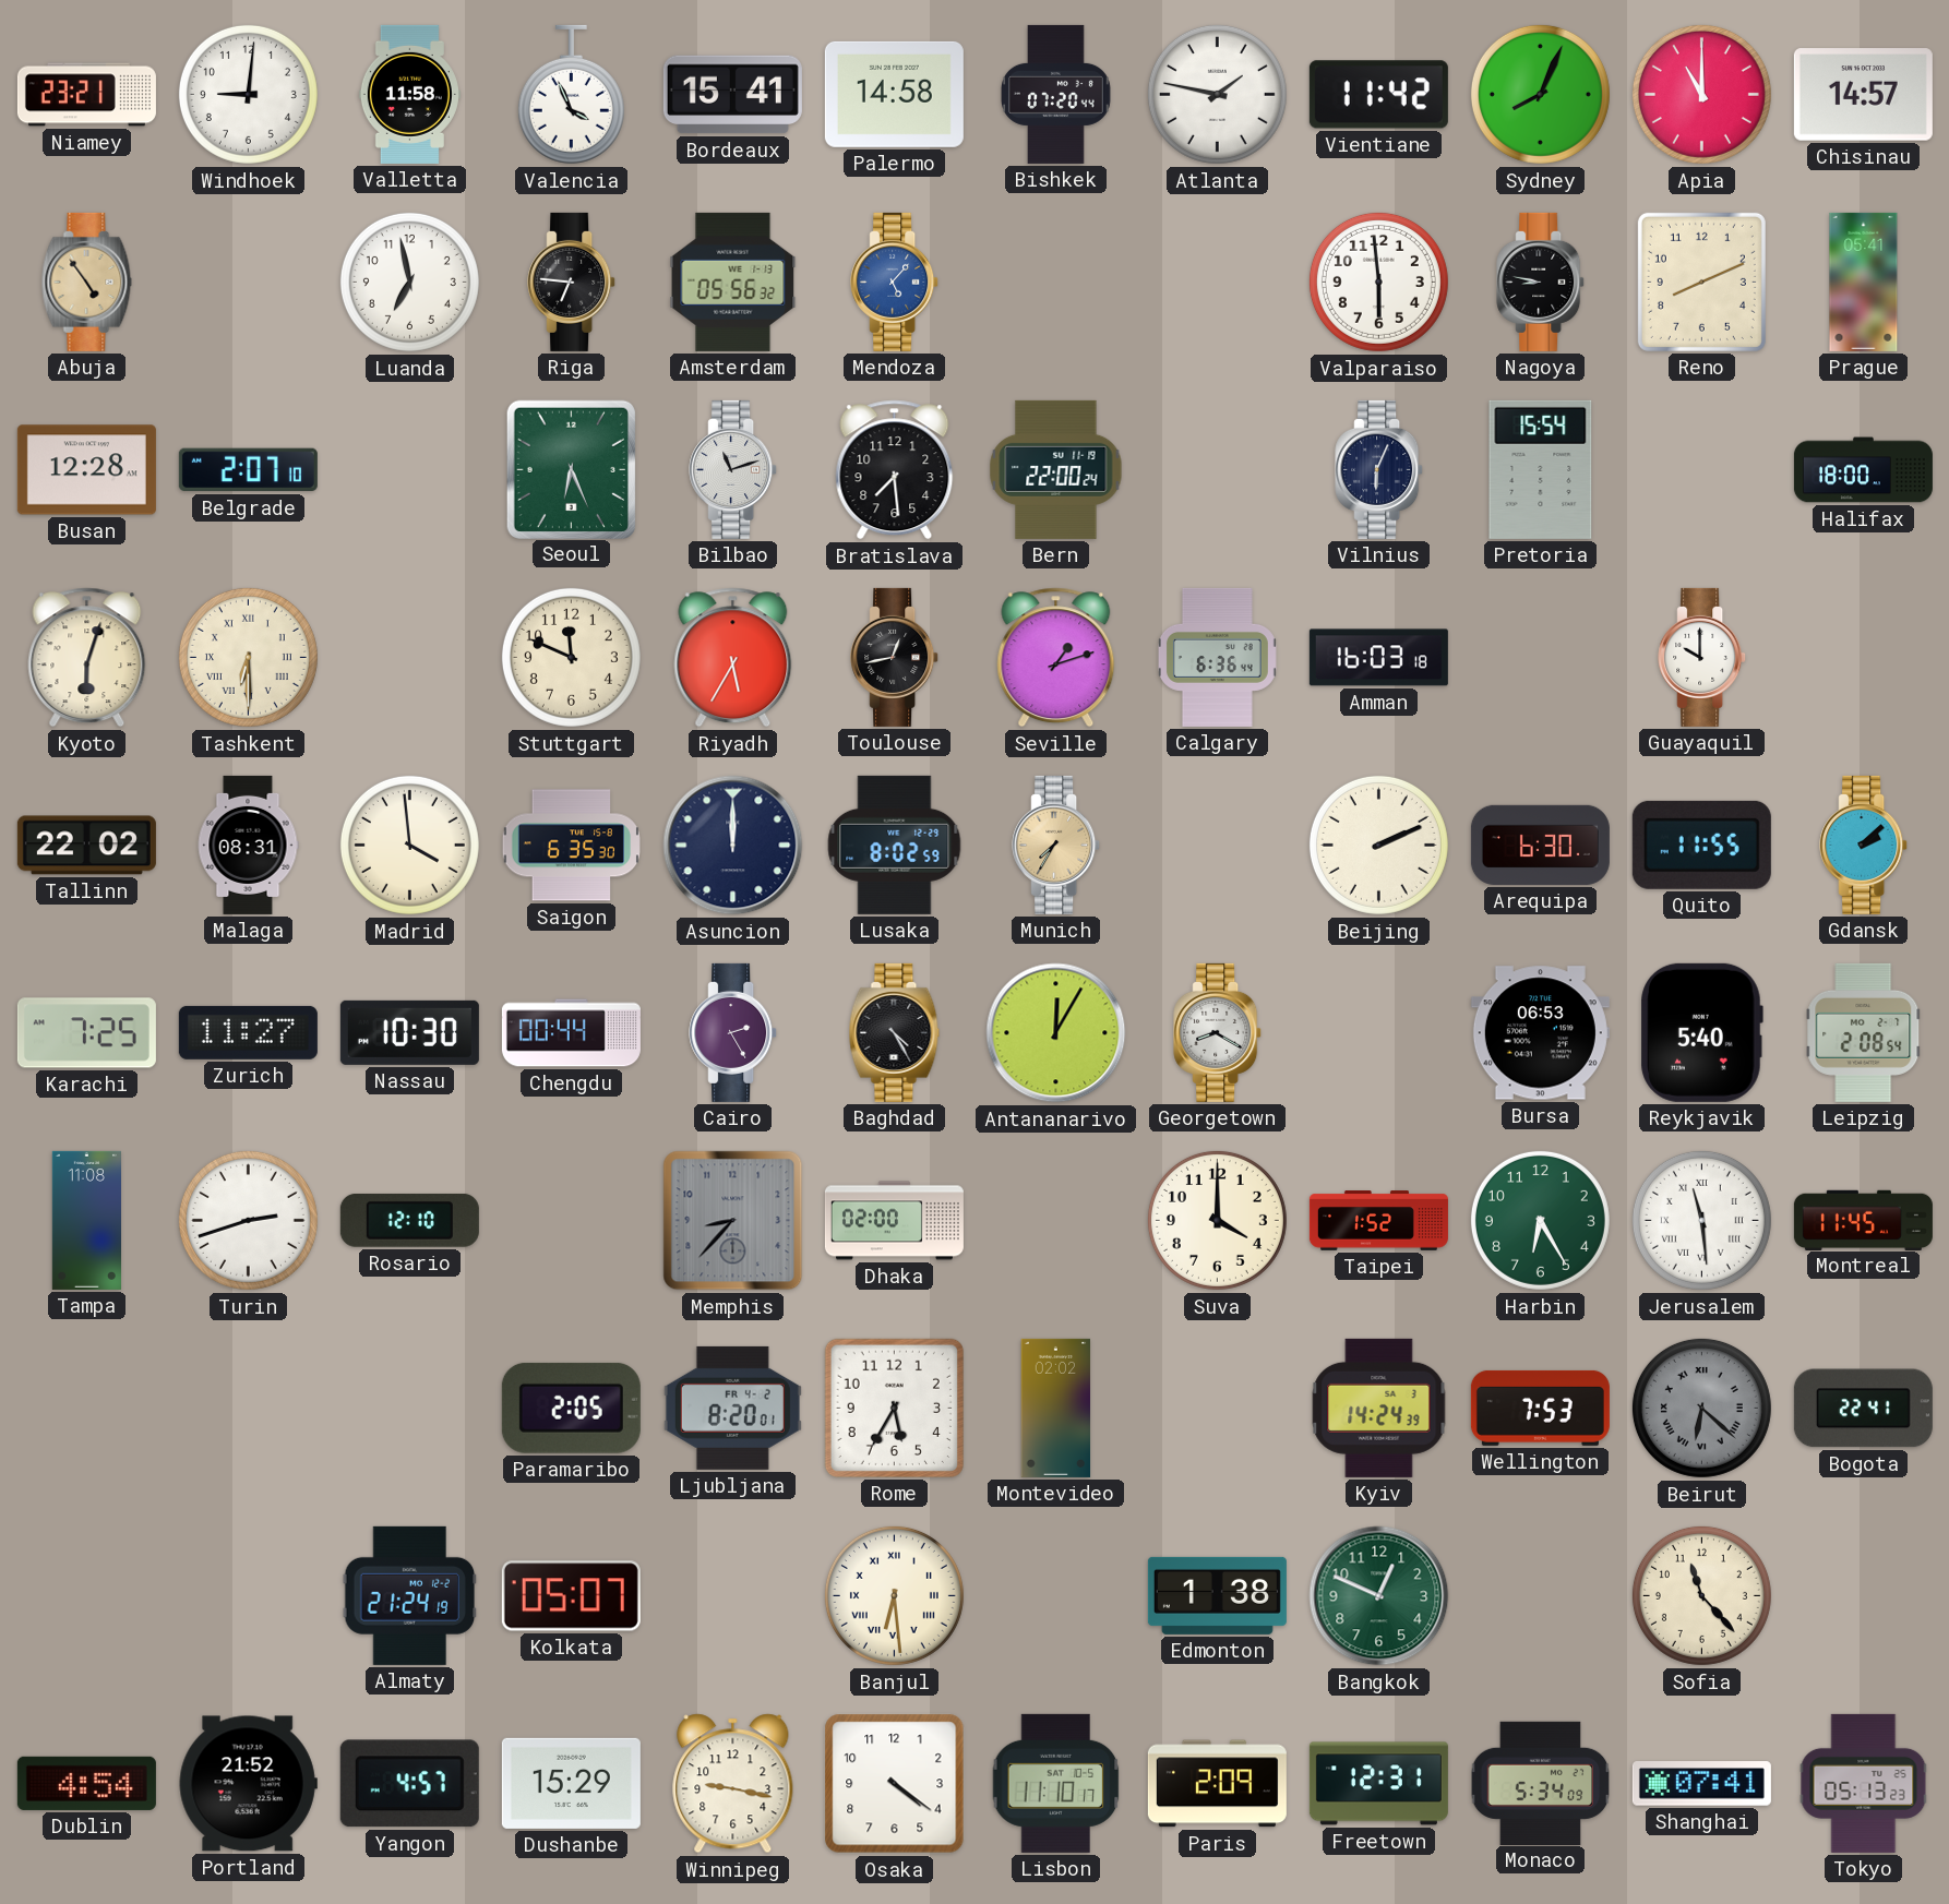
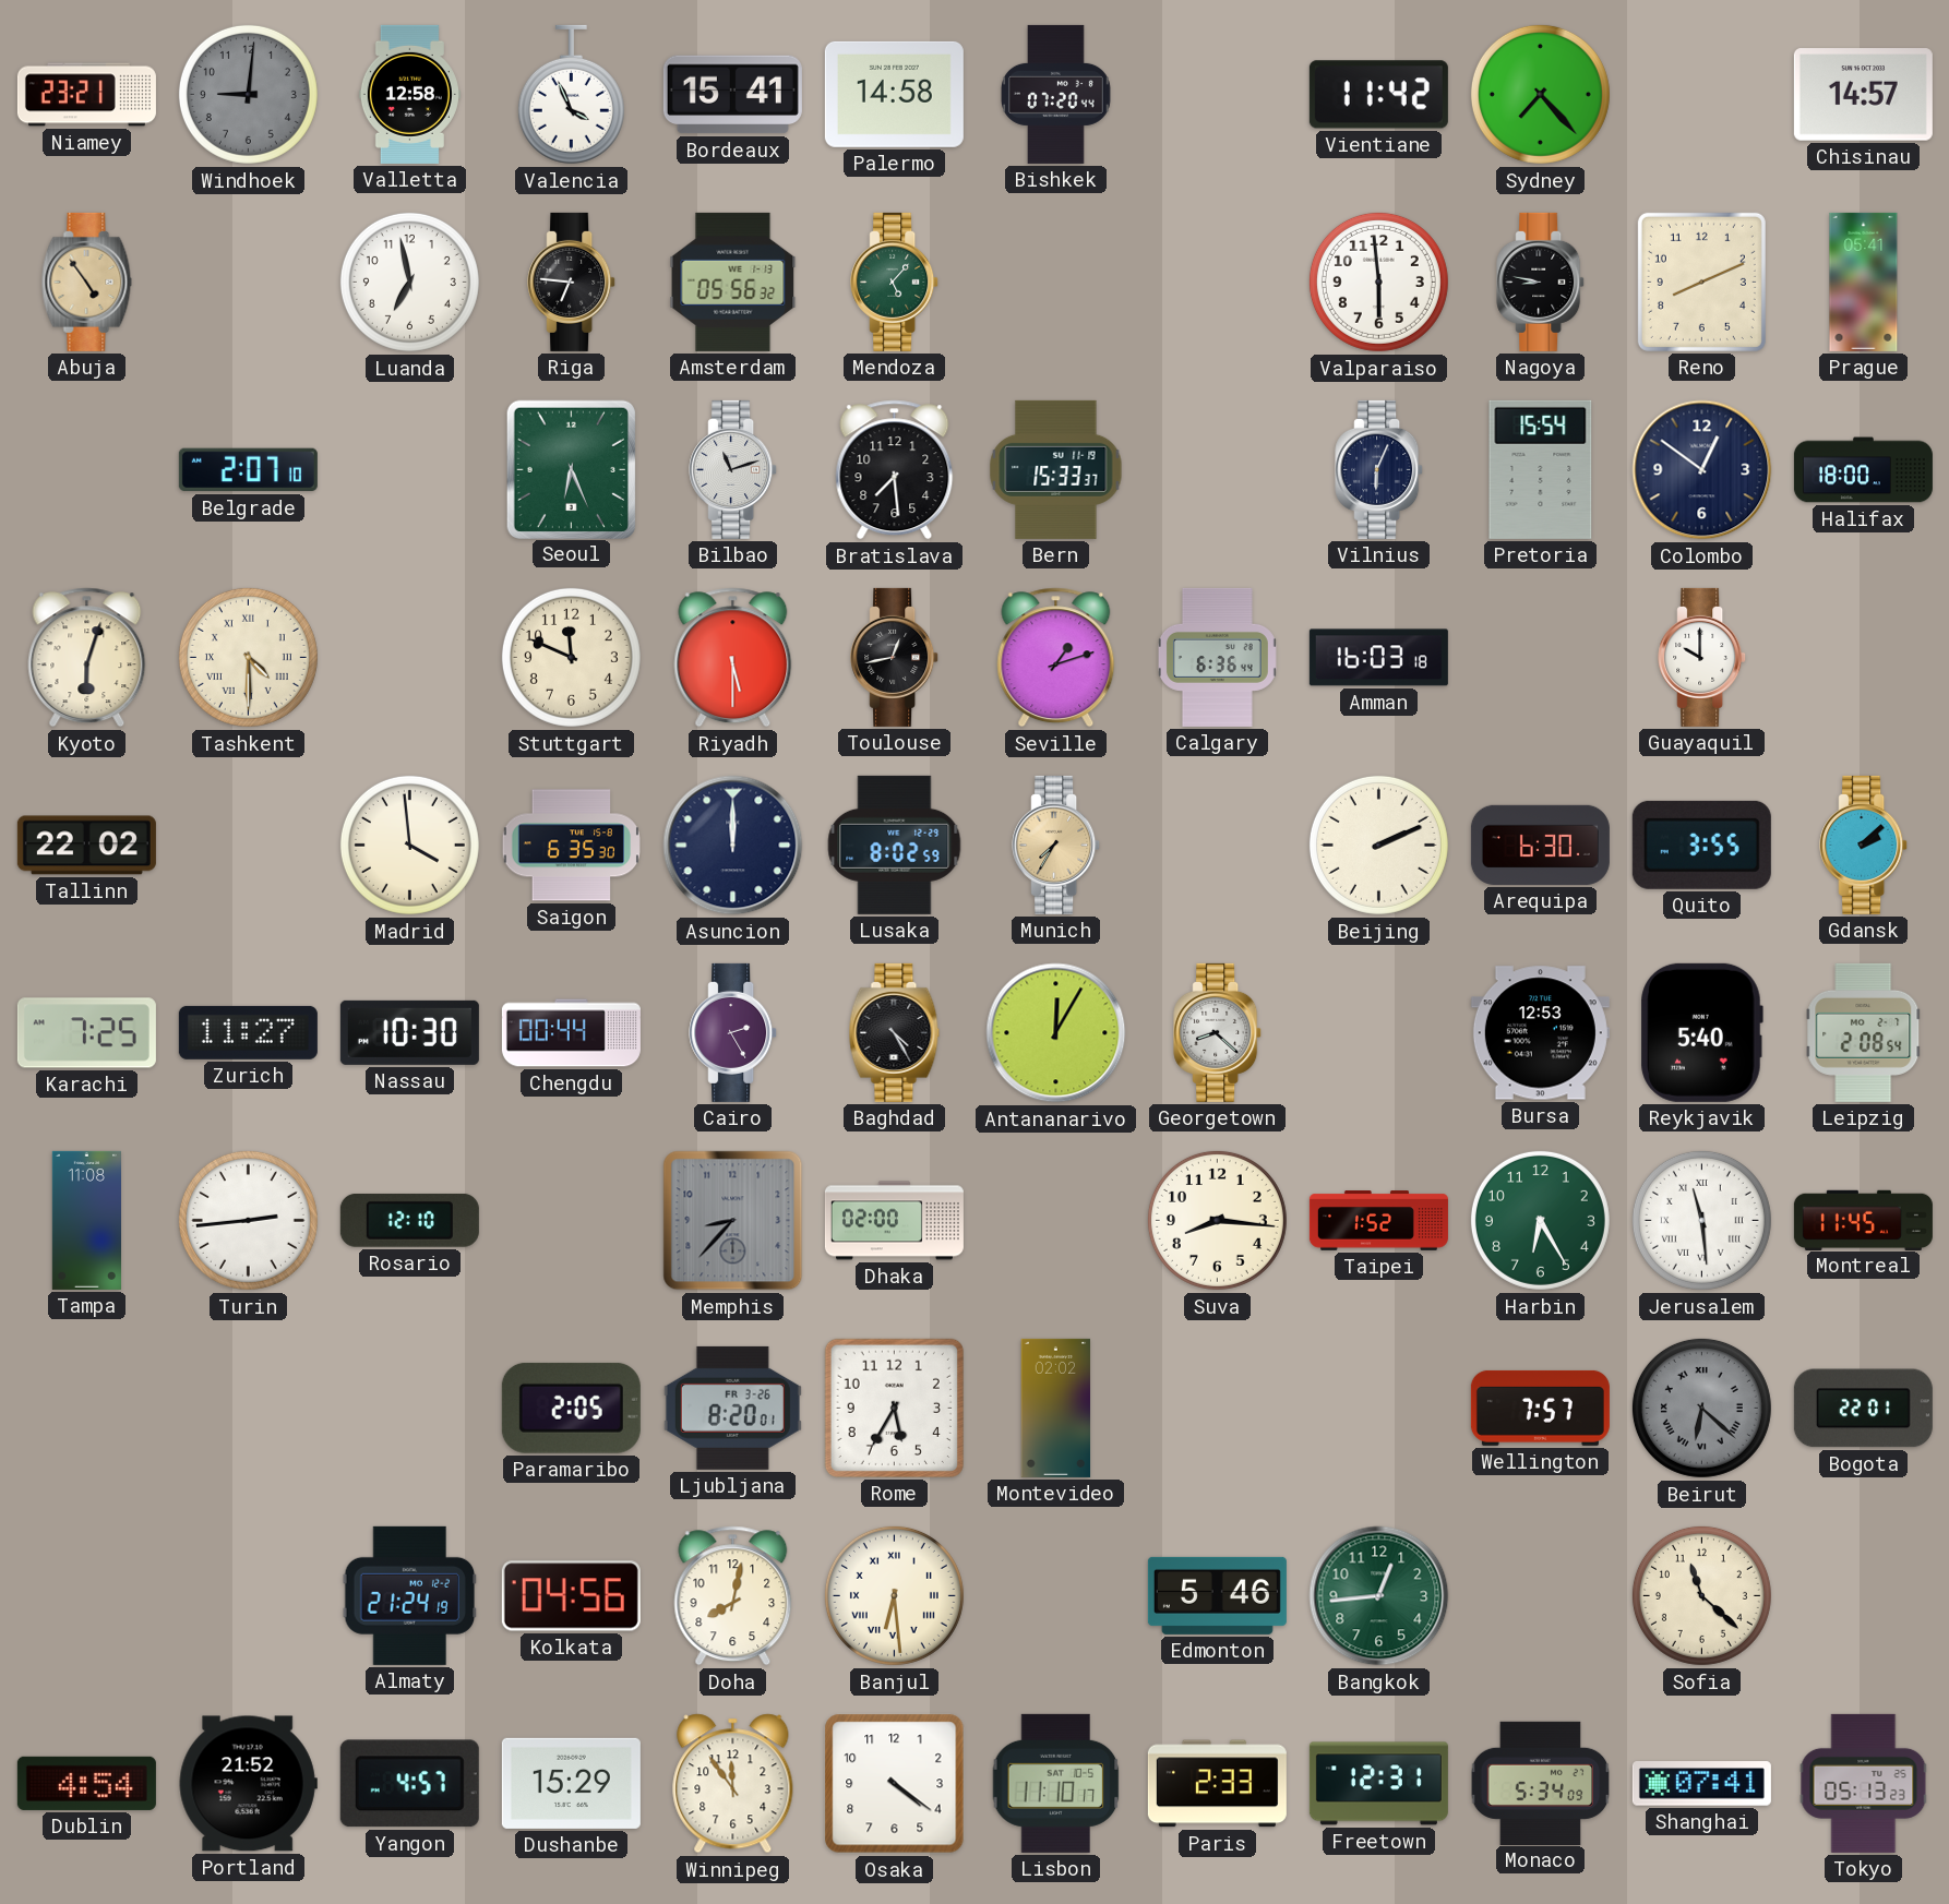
Windhoek dial: white -> grey (248, 94)
Valletta: 11:58 -> 12:58 (409, 94)
Atlanta: 1:47 -> none (1217, 94)
Sydney: 8:04 -> 7:23 (1540, 94)
Apia: 11:00 -> none (1701, 94)
Mendoza dial: blue -> green (895, 282)
Busan: 12:28 -> none (86, 470)
Bern: 22:00 -> 15:33 (1056, 469)
Colombo: none -> 12:51 (1702, 470)
Tashkent: 6:30 -> 4:30 (248, 657)
Riyadh: 5:35 -> 5:30 (733, 658)
Malaga: 08:31 -> none (248, 845)
Quito: 11:55 -> 3:55 (1701, 845)
Georgetown: 8:20 -> 8:22 (1218, 1032)
Bursa: 06:53 -> 12:53 (1540, 1033)
Turin: 2:42 -> 2:44 (248, 1220)
Suva: 4:00 -> 8:16 (1217, 1220)
Ljubljana date: FR 4-2 -> FR 3-26 (732, 1408)
Kyiv: 14:24 -> none (1379, 1408)
Wellington: 7:53 -> 7:57 (1540, 1408)
Bogota: 22:41 -> 22:01 (1863, 1409)
Kolkata: 05:07 -> 04:56 (571, 1596)
Doha: none -> 8:02 (733, 1596)
Edmonton: 1:38 -> 5:46 (1217, 1595)
Bangkok: 12:49 -> 12:44 (1379, 1596)
Sofia: 11:23 -> 11:22 (1701, 1595)
Winnipeg: 9:17 -> 11:54 (733, 1784)
Paris: 2:09 -> 2:33 (1217, 1784)
